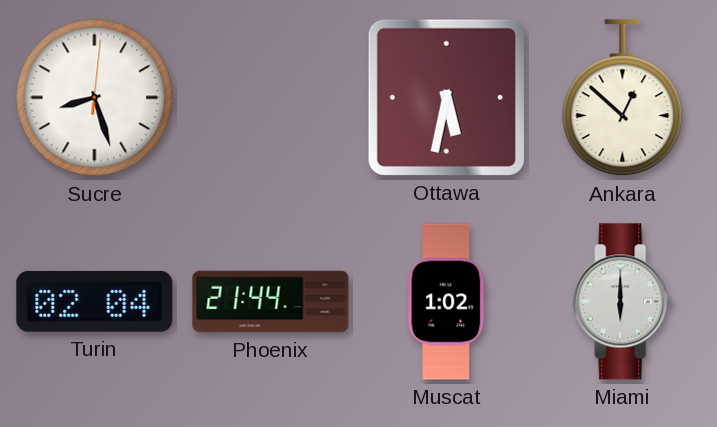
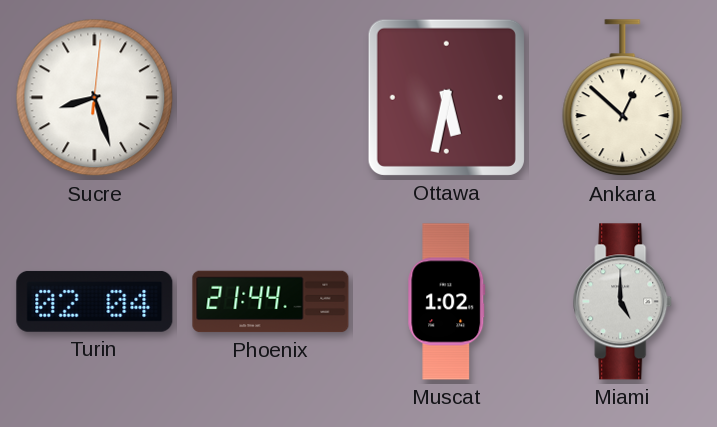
Miami: 6:00 -> 5:00 (623, 302)
